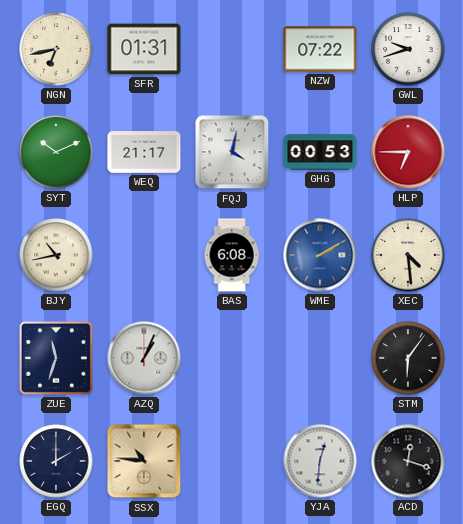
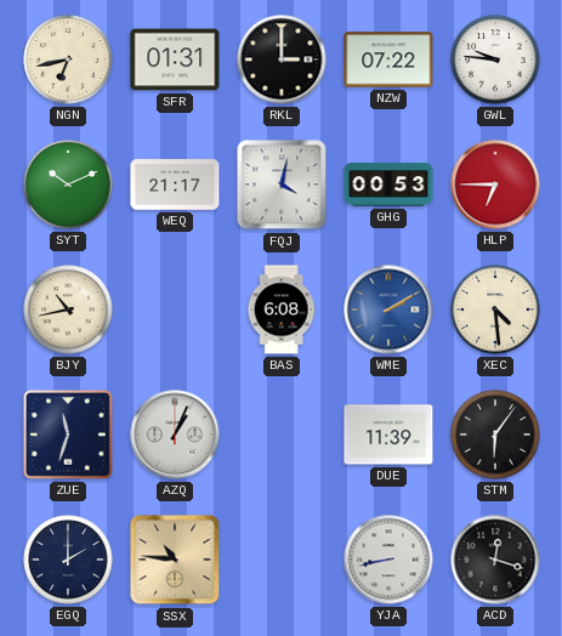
RKL: none -> 3:00 (282, 59)
GWL: 9:42 -> 9:46 (495, 59)
DUE: none -> 11:39 (388, 435)
YJA: 12:31 -> 8:43 (388, 560)
